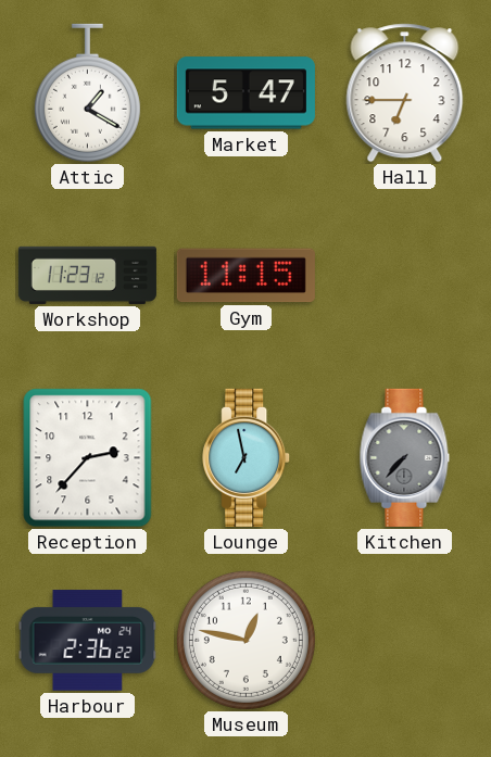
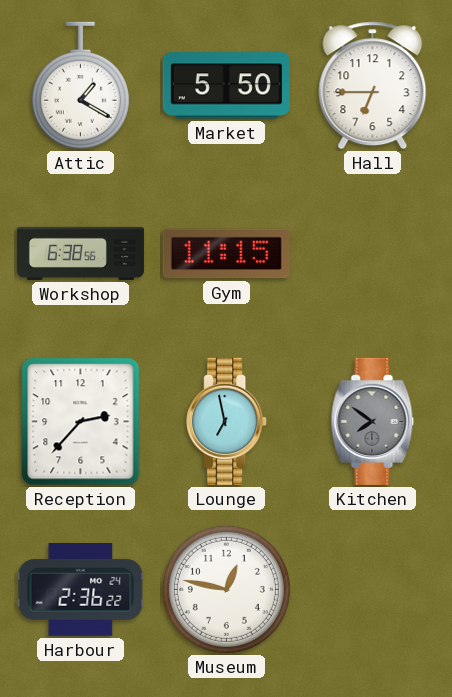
Market: 5:47 -> 5:50 (226, 86)
Workshop: 11:23 -> 6:38 (80, 253)
Kitchen: 7:37 -> 7:51 (373, 421)
